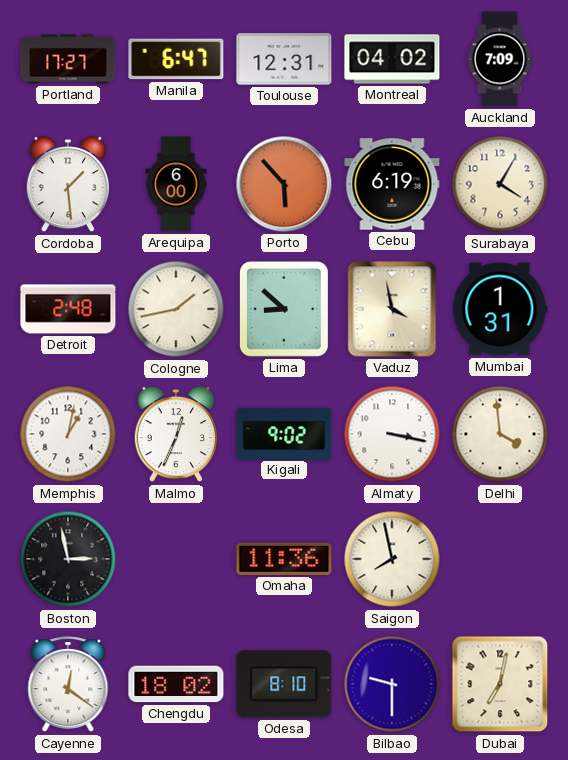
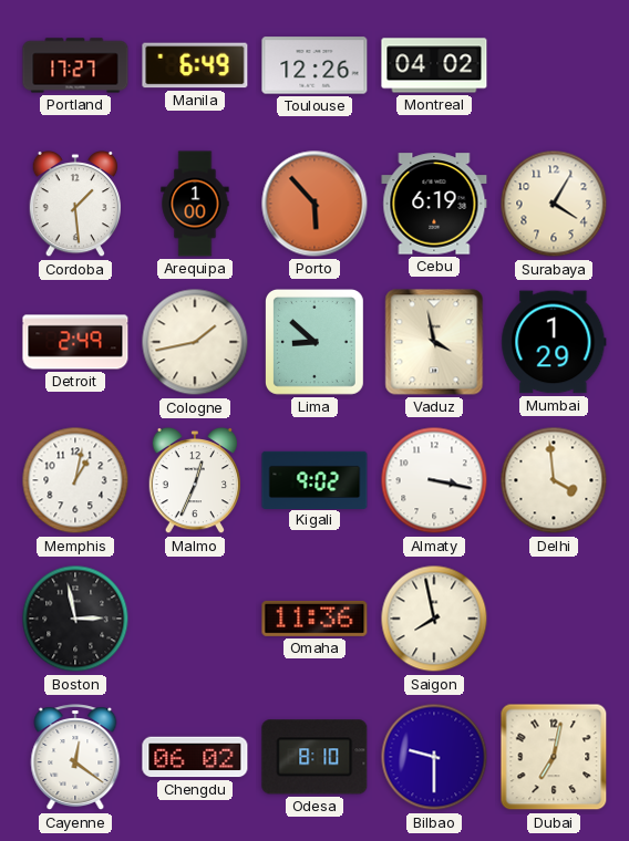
Manila: 6:47 -> 6:49 (195, 65)
Toulouse: 12:31 -> 12:26 (314, 65)
Auckland: 7:09 -> none (500, 59)
Arequipa: 6:00 -> 1:00 (195, 204)
Detroit: 2:48 -> 2:49 (75, 342)
Mumbai: 1:31 -> 1:29 (554, 342)
Chengdu: 18:02 -> 06:02 (195, 757)
